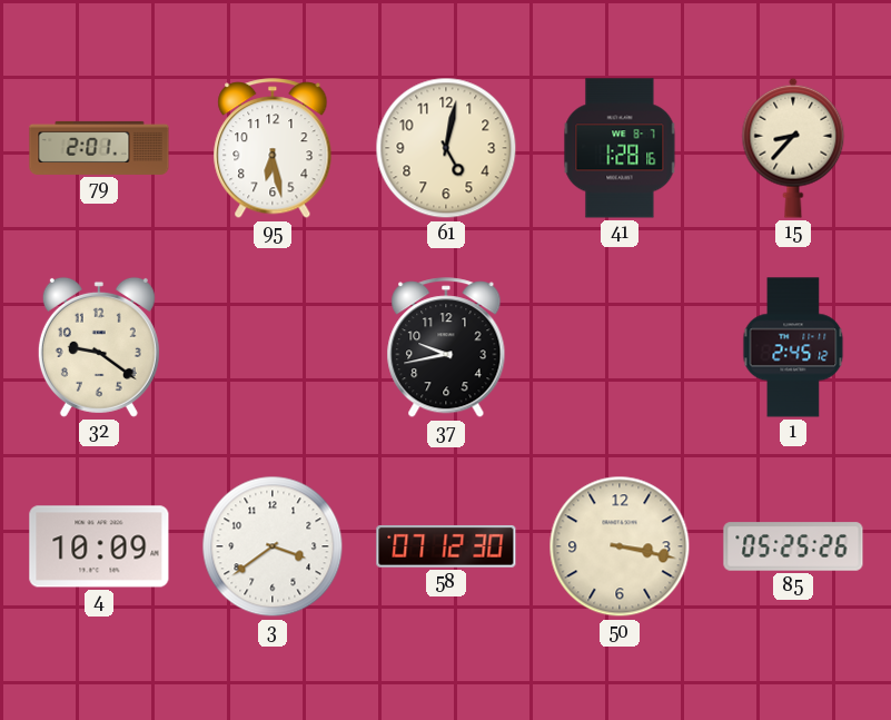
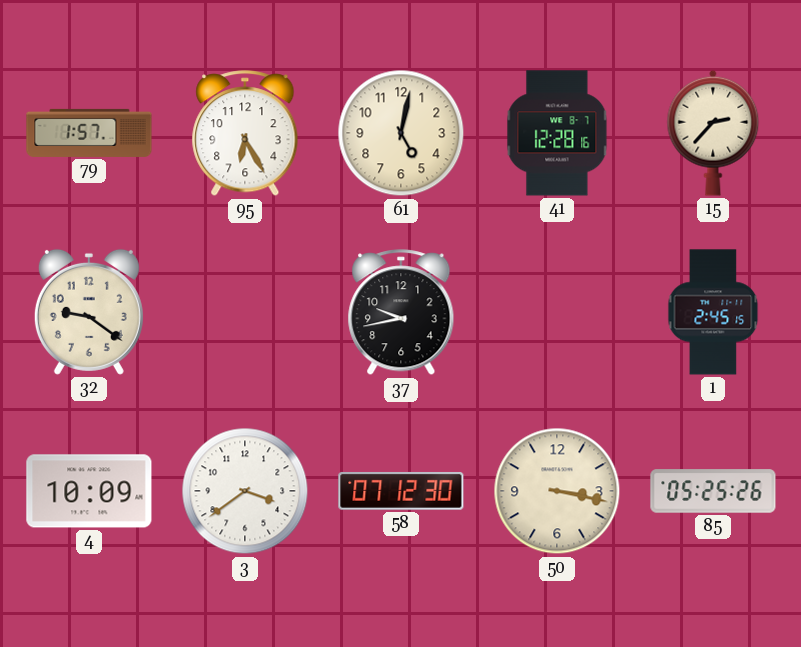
79: 2:01 -> 1:57 (89, 133)
95: 6:28 -> 6:25 (245, 134)
41: 1:28 -> 12:28 (557, 133)
15: 8:37 -> 2:37 (713, 133)
1: 2:45:12 -> 2:45:15 (713, 312)
